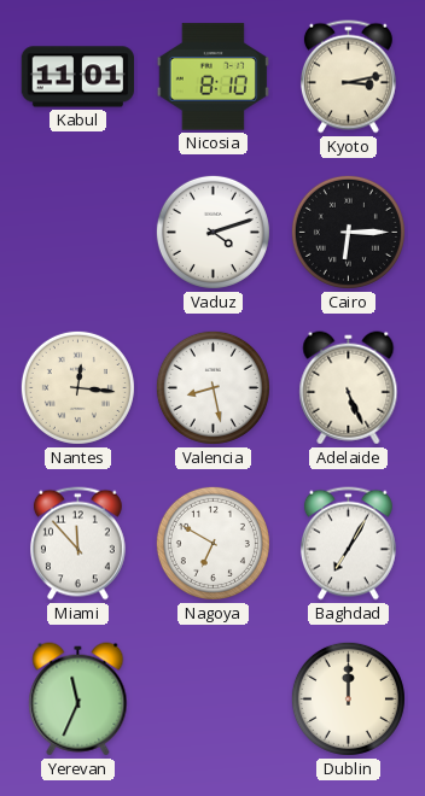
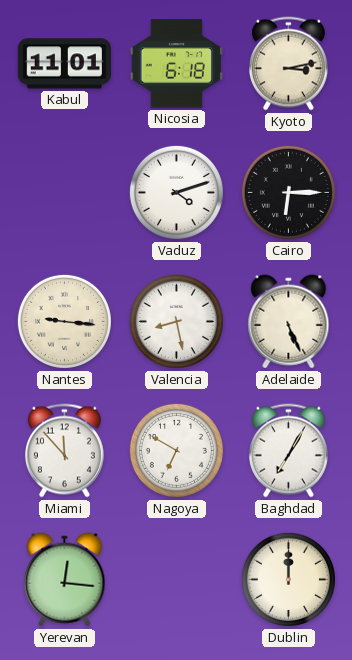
Nicosia: 8:10 -> 6:18 (176, 64)
Nantes: 12:16 -> 9:16 (64, 321)
Yerevan: 11:34 -> 12:16 (65, 580)
